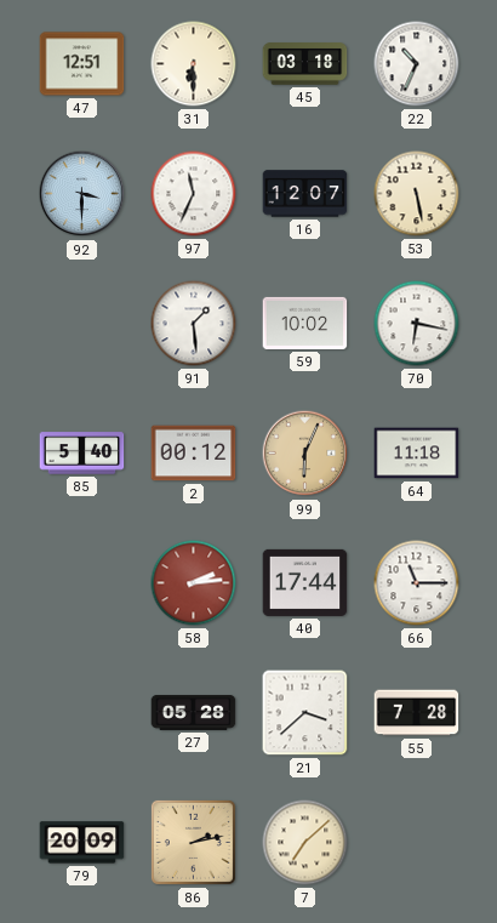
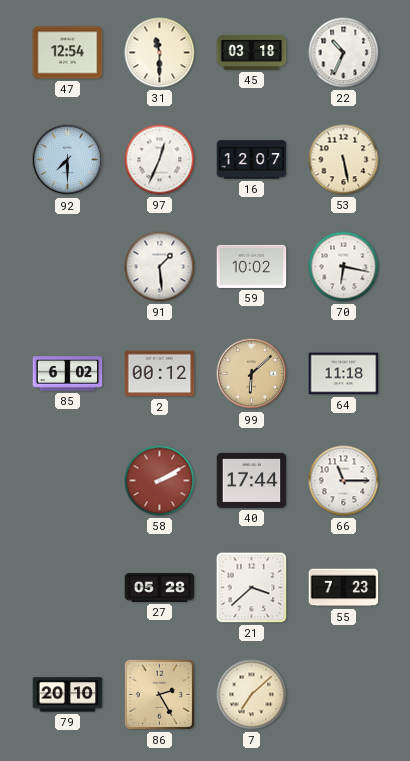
47: 12:51 -> 12:54 (68, 53)
31: 6:30 -> 11:30 (160, 53)
92: 3:30 -> 7:30 (68, 160)
97: 11:34 -> 12:34 (160, 160)
85: 5:40 -> 6:02 (68, 374)
99: 6:04 -> 6:08 (252, 374)
58: 2:14 -> 2:10 (160, 481)
55: 7:28 -> 7:23 (344, 588)
79: 20:09 -> 20:10 (68, 695)
86: 2:13 -> 2:25 (159, 694)
